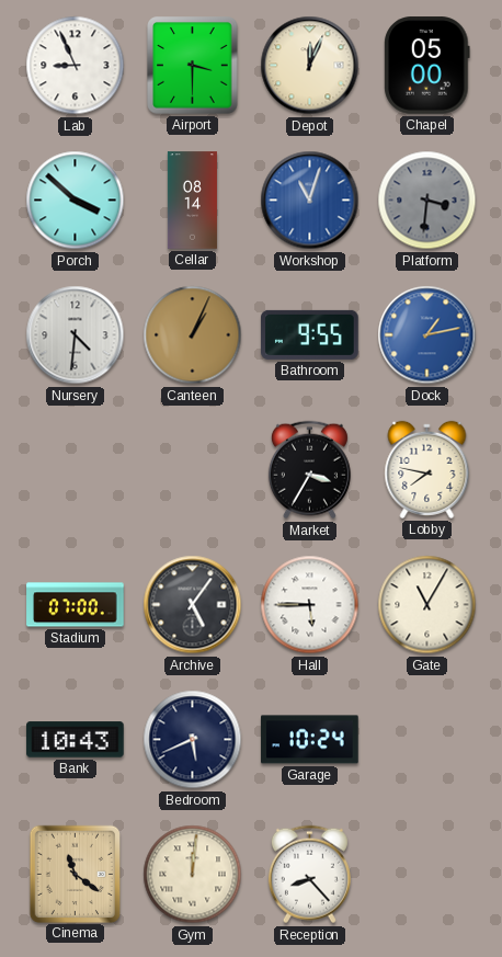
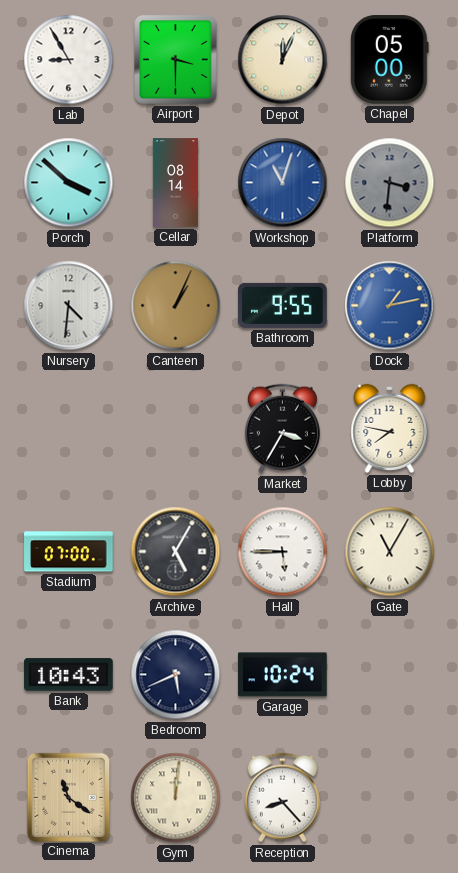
Lab: 8:56 -> 8:55 (69, 60)
Archive: 5:06 -> 5:05 (176, 552)
